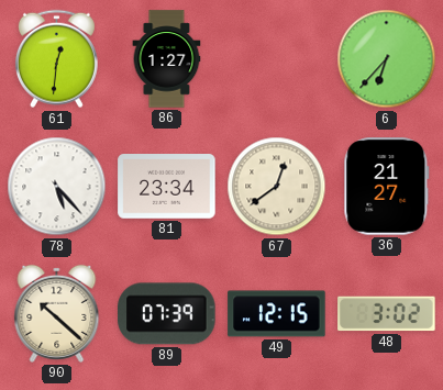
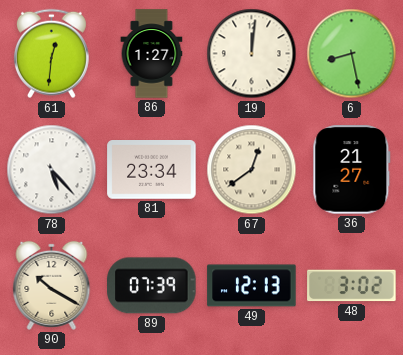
19: none -> 12:01 (252, 54)
6: 6:37 -> 8:28 (352, 54)
90: 10:22 -> 10:20 (52, 285)
49: 12:15 -> 12:13 (252, 286)
